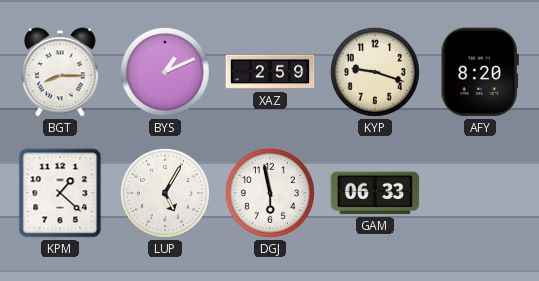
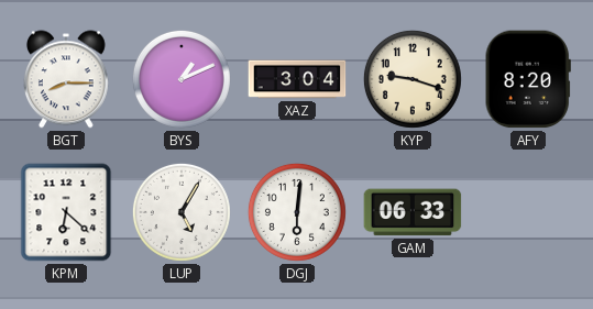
XAZ: 2:59 -> 3:04 (297, 79)
KPM: 1:22 -> 6:22 (66, 212)
DGJ: 5:58 -> 6:01 (297, 212)
